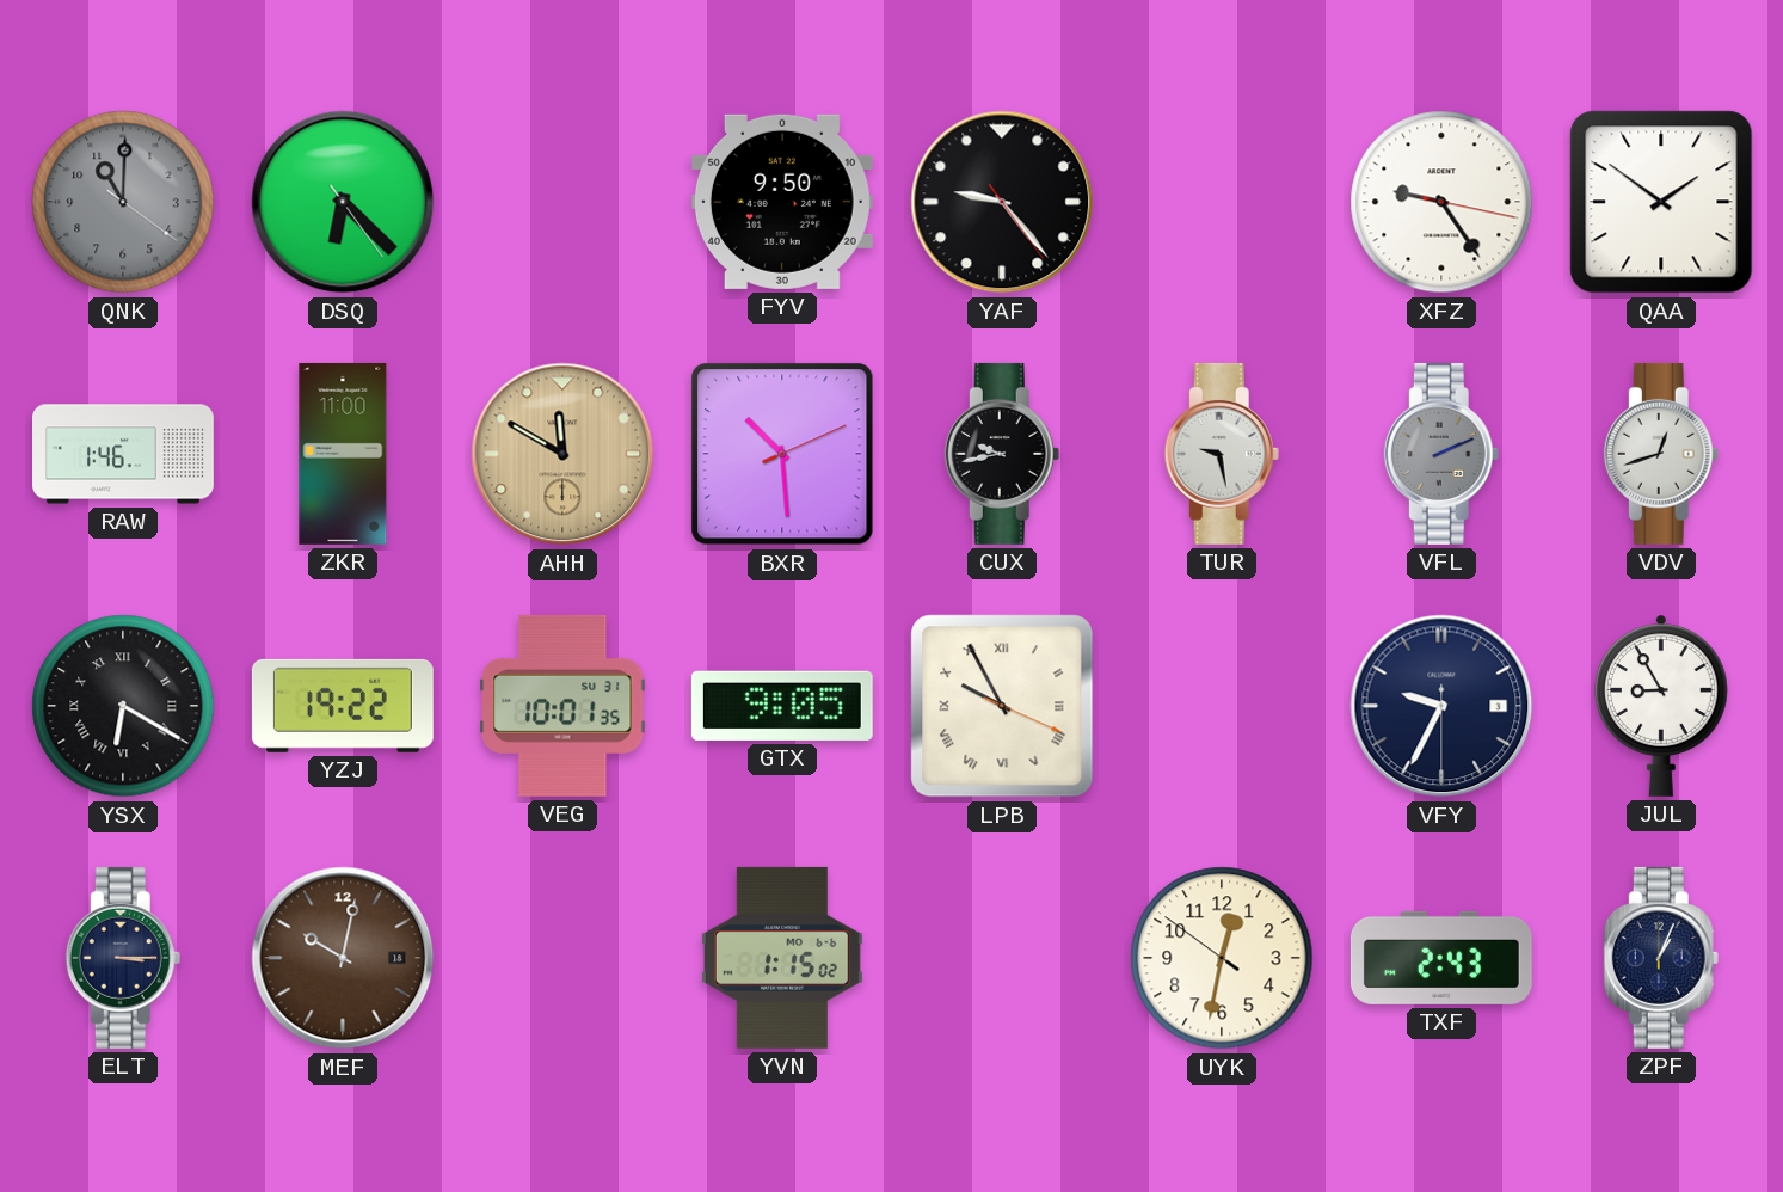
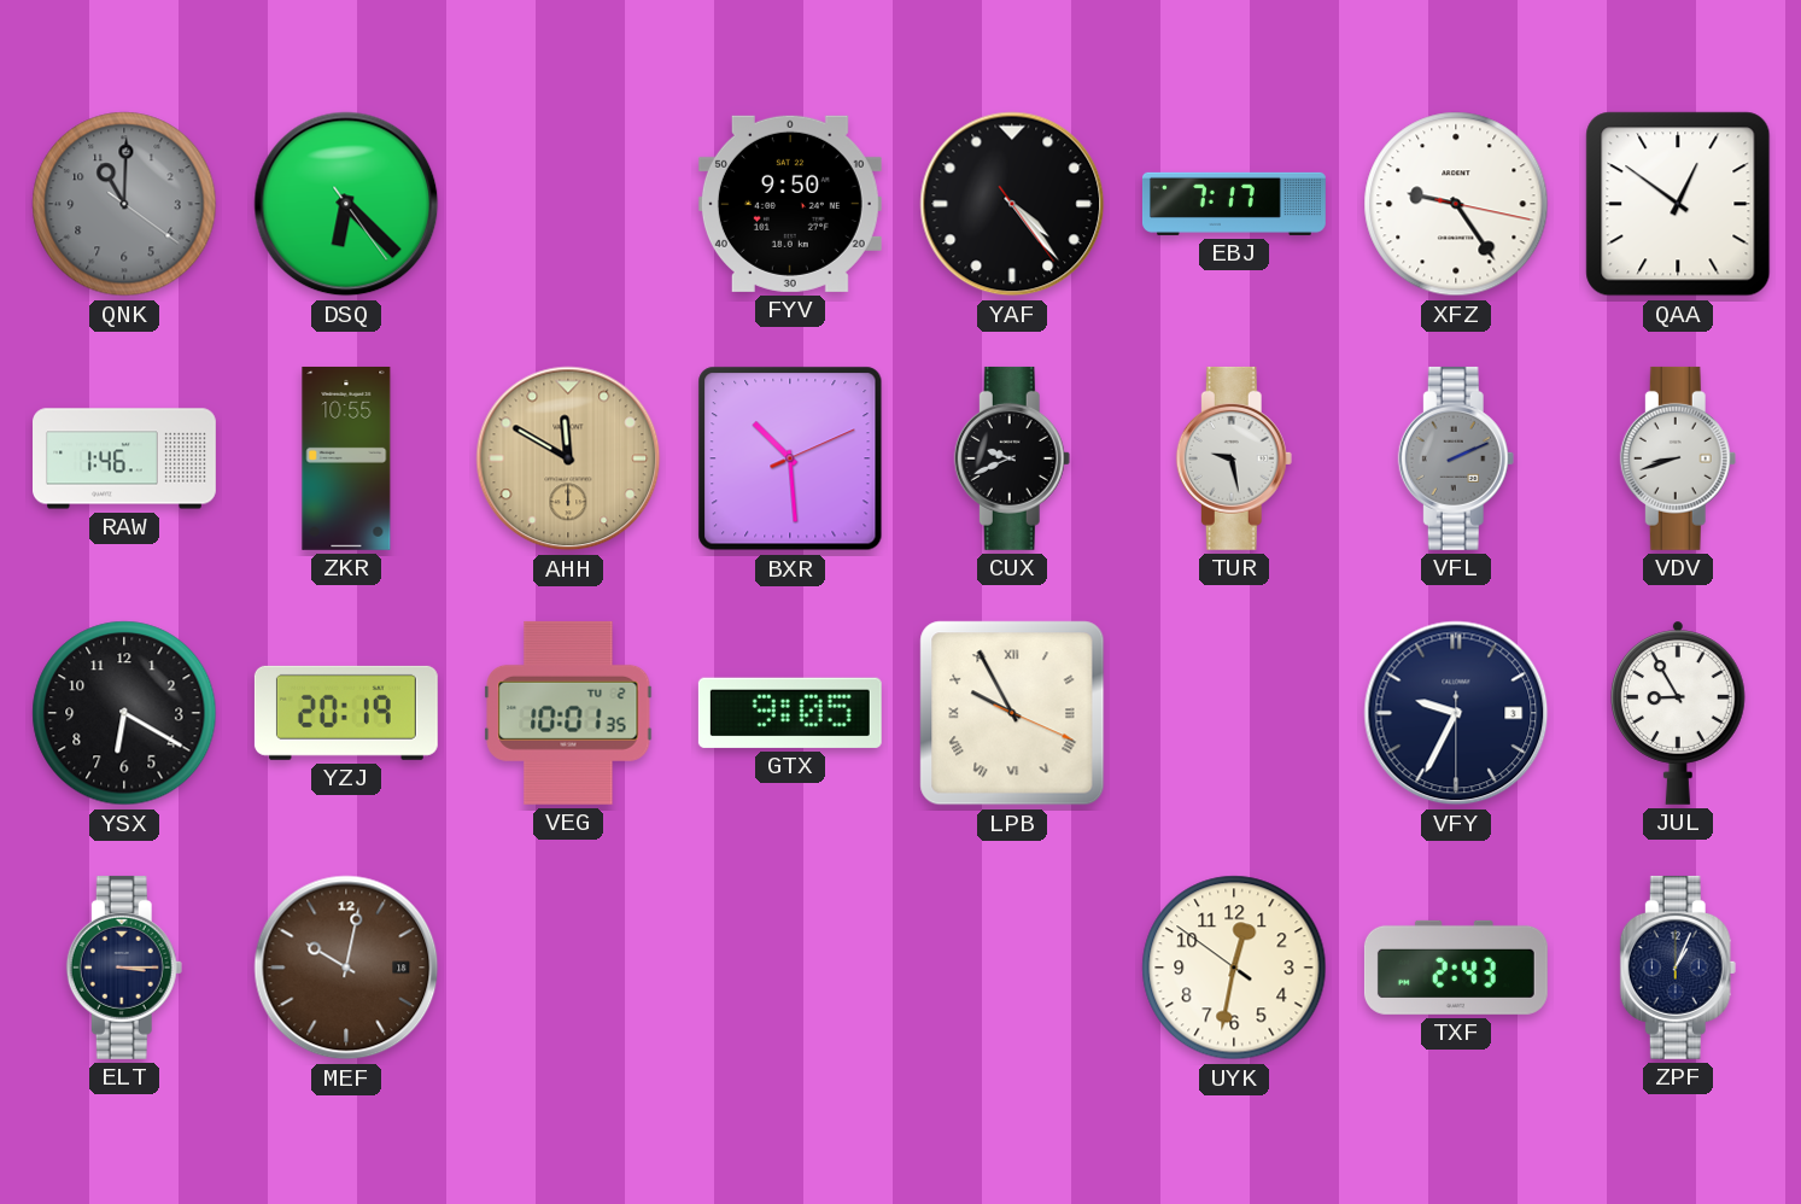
YAF: 9:23 -> 4:23 (1012, 204)
EBJ: none -> 7:17 (1234, 204)
QAA: 1:51 -> 12:51 (1678, 204)
ZKR: 11:00 -> 10:55 (346, 458)
CUX: 9:43 -> 9:41 (1012, 458)
VDV: 12:42 -> 8:42 (1678, 458)
YSX numerals: Roman -> Arabic (124, 713)
YZJ: 19:22 -> 20:19 (346, 713)
VEG date: SU 31 -> TU 2 (568, 713)
YVN: 1:15 -> none (782, 958)
